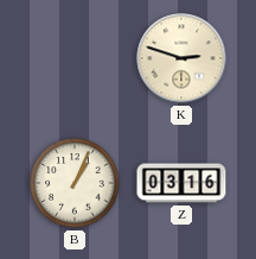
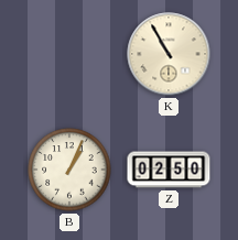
K: 2:48 -> 10:55 (169, 54)
Z: 03:16 -> 02:50 (169, 170)
